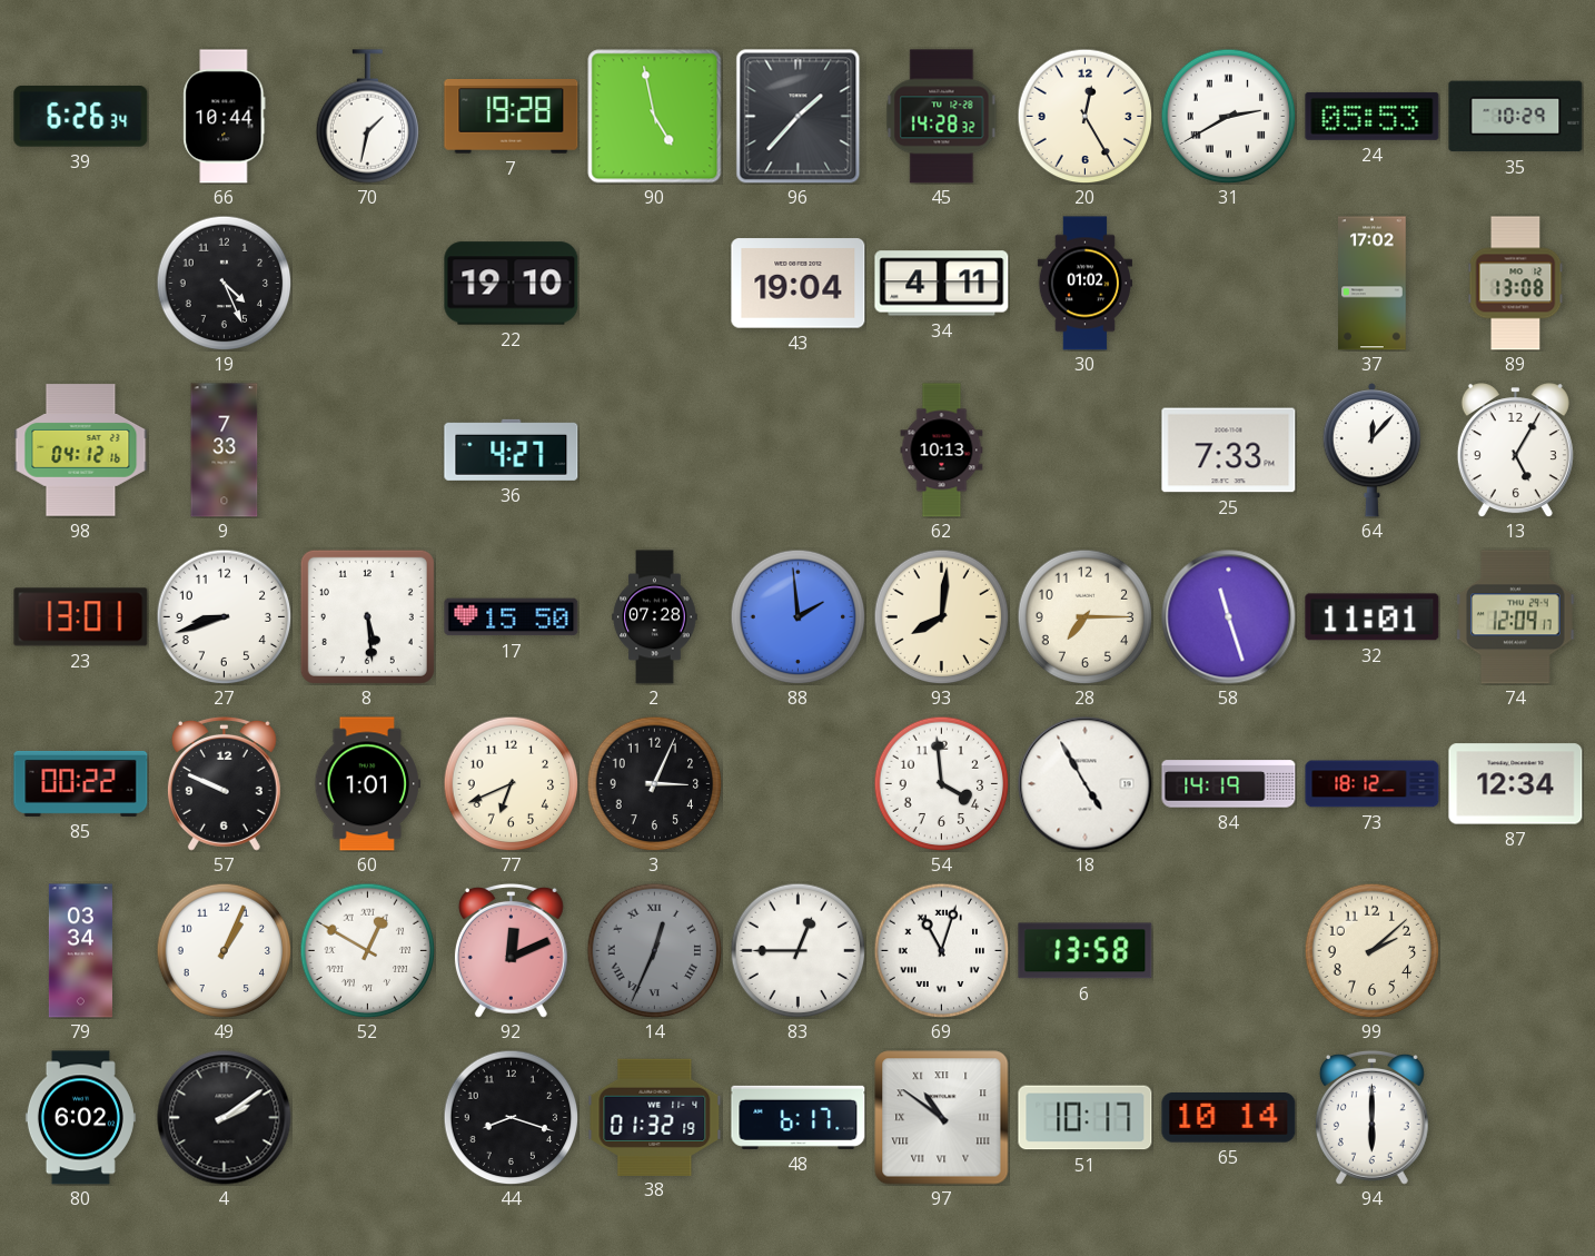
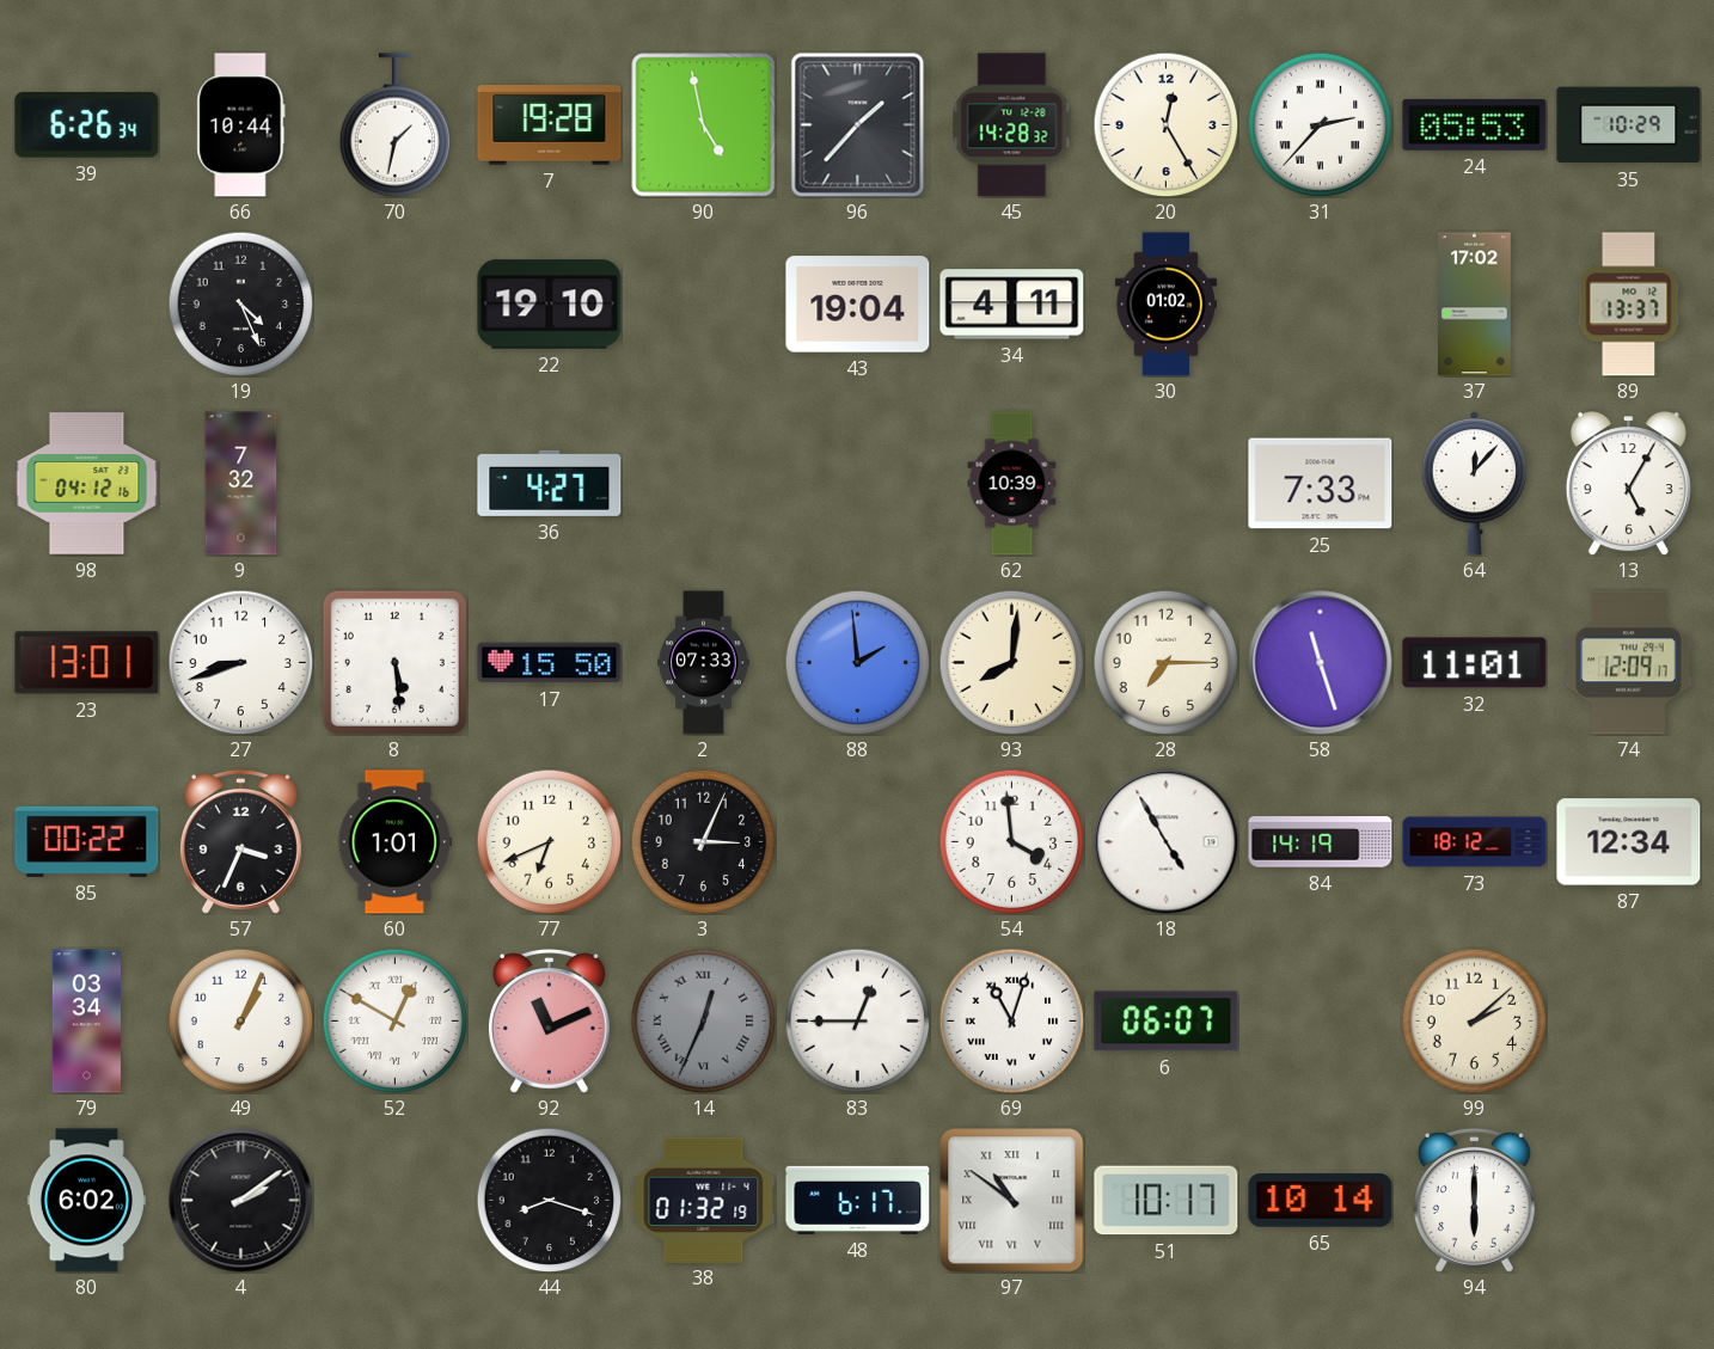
31: 2:40 -> 2:37 (1320, 124)
89: 13:08 -> 13:37 (1629, 305)
9: 7:33 -> 7:32 (241, 484)
62: 10:13 -> 10:39 (1012, 484)
2: 07:28 -> 07:33 (704, 663)
57: 9:49 -> 3:34 (240, 841)
92: 12:11 -> 11:11 (549, 1020)
6: 13:58 -> 06:07 (1167, 1022)
